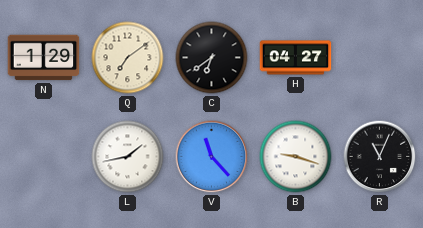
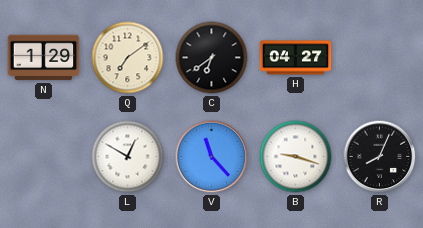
L: 1:43 -> 12:50 (128, 157)
R: 11:04 -> 8:04 (380, 157)
